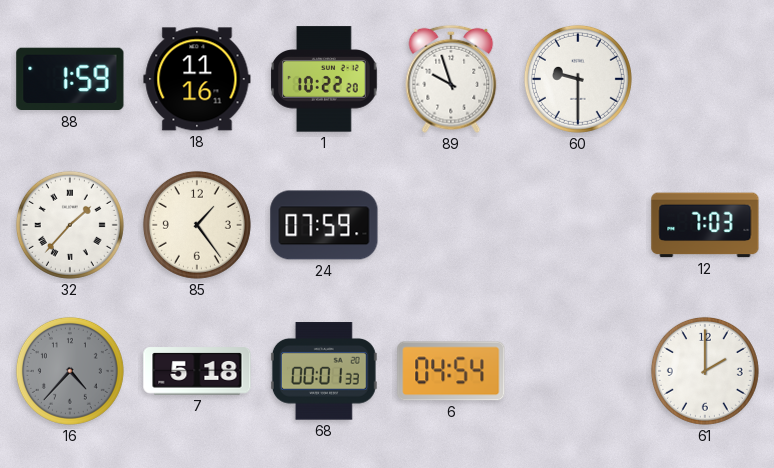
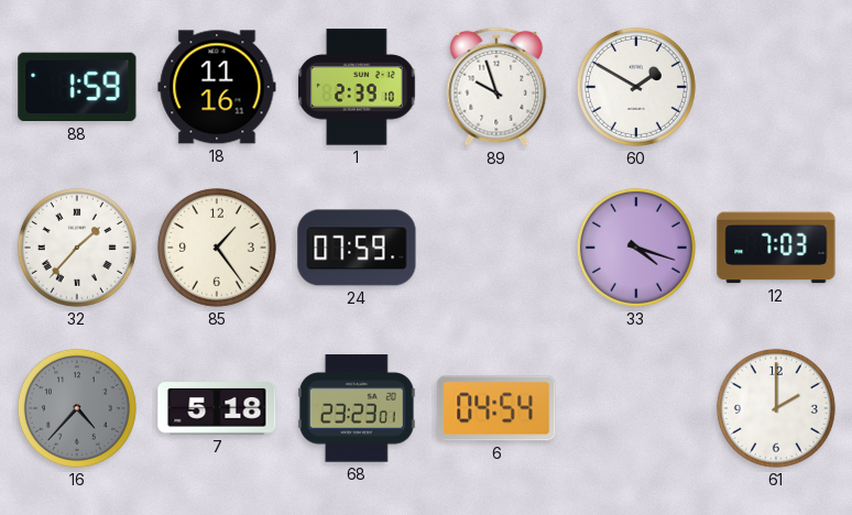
1: 10:22 -> 2:39 (357, 87)
60: 9:30 -> 1:50 (636, 87)
33: none -> 4:18 (636, 248)
68: 00:01 -> 23:23 (357, 408)
